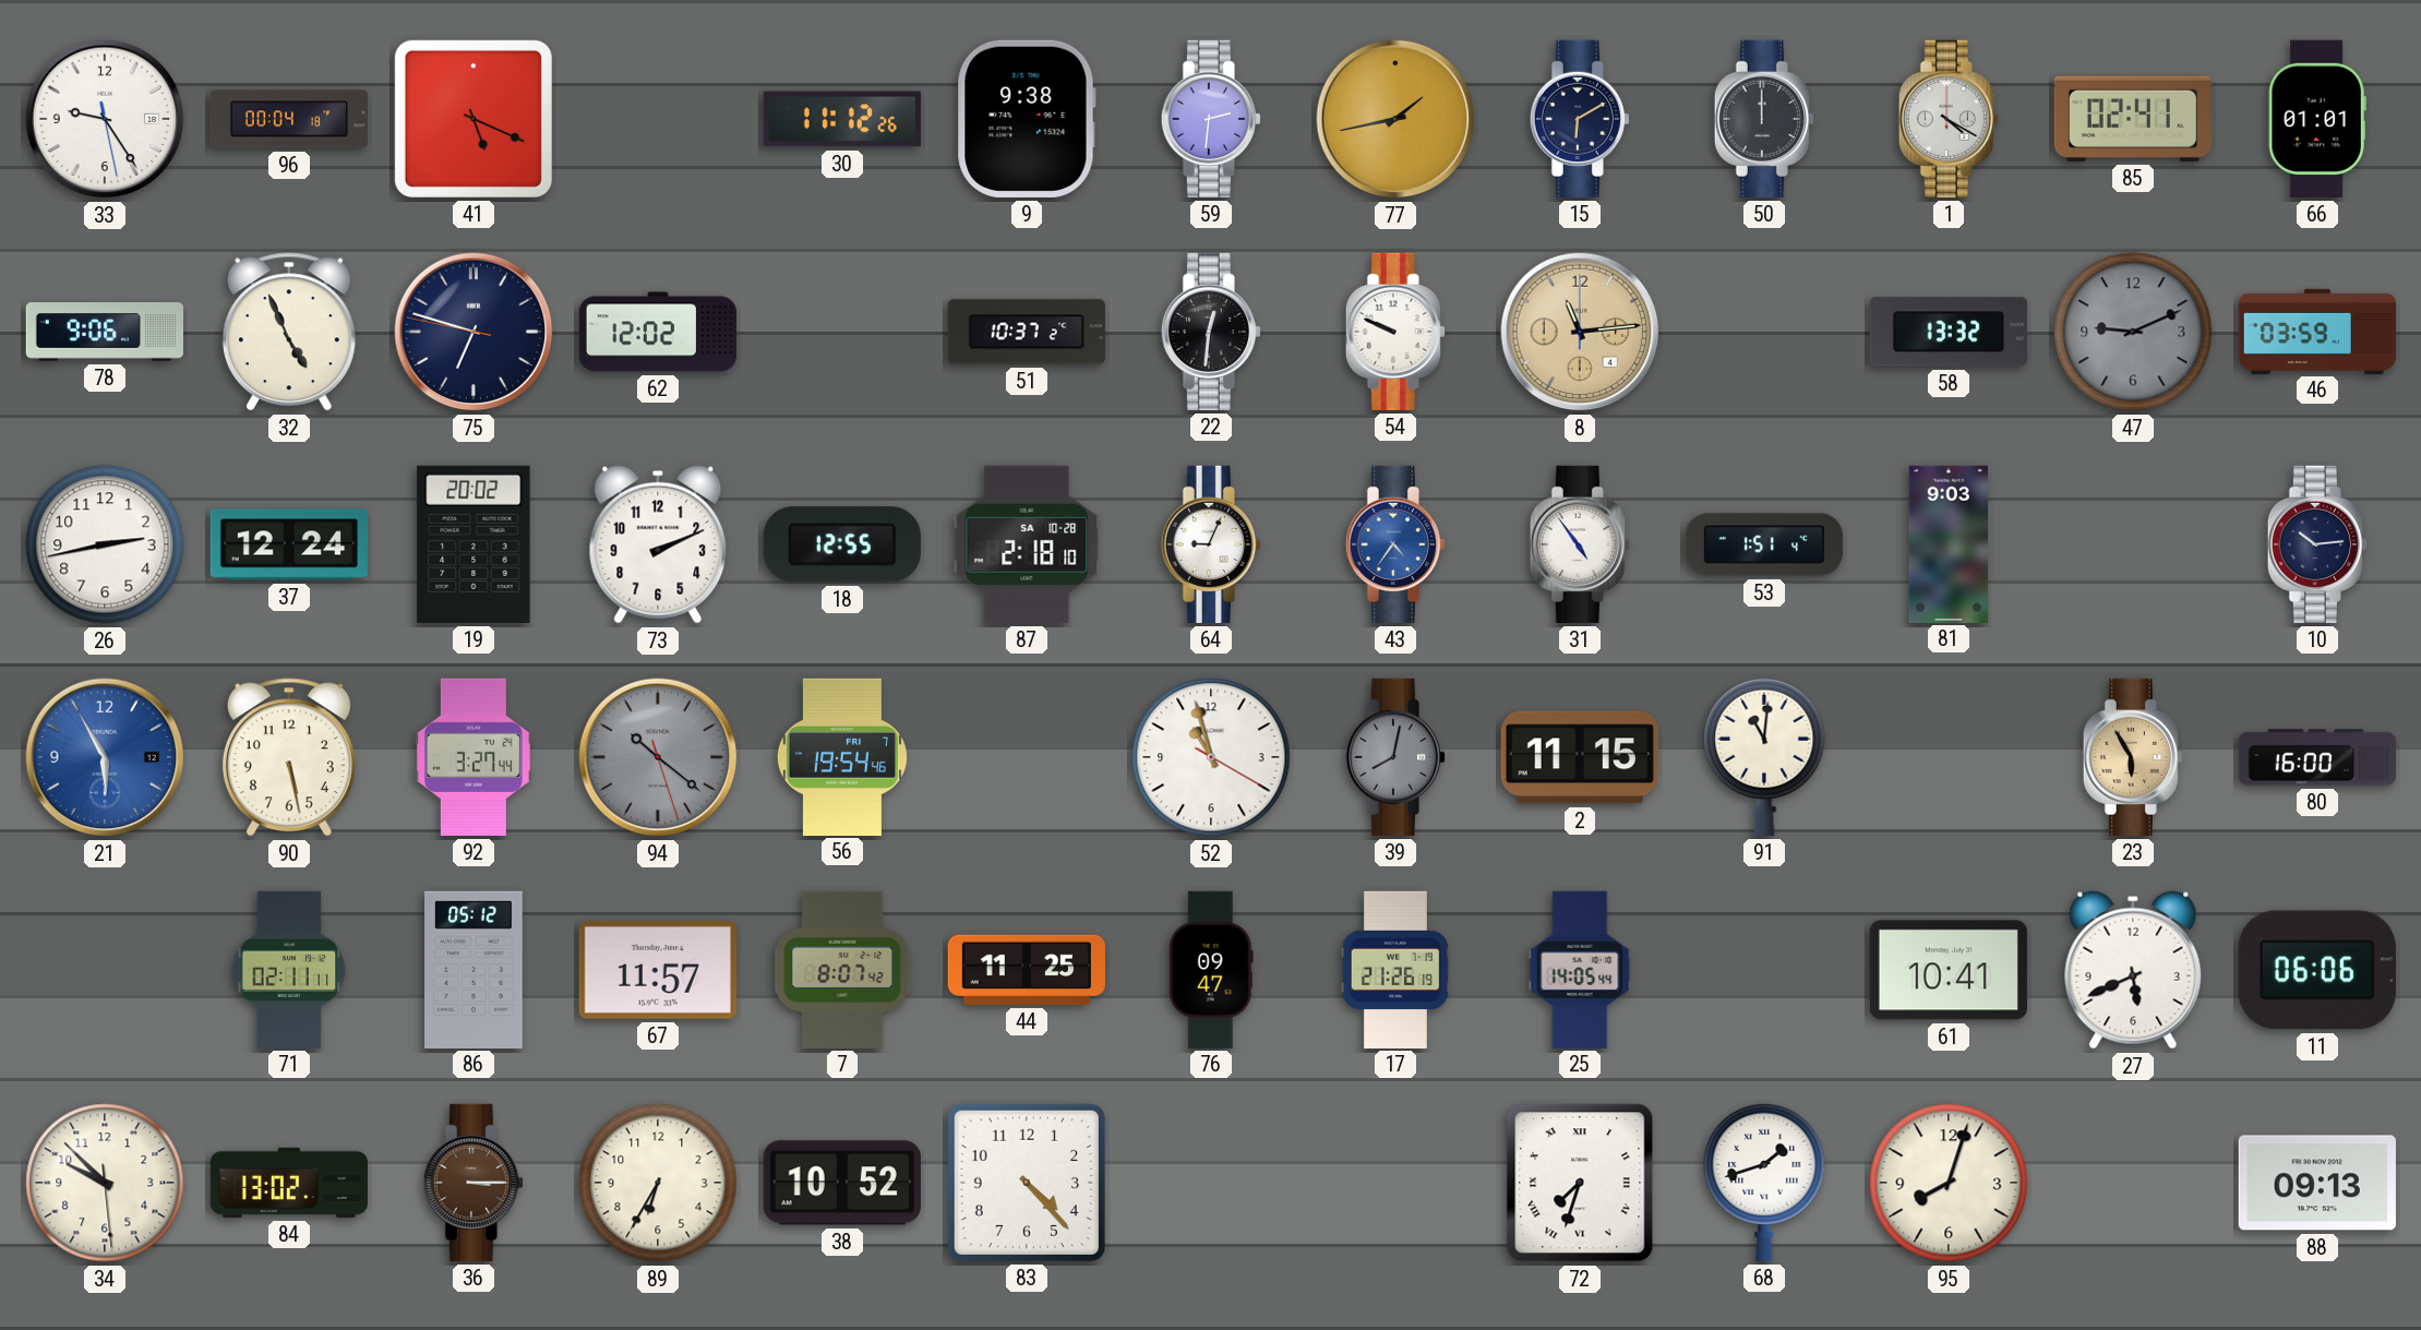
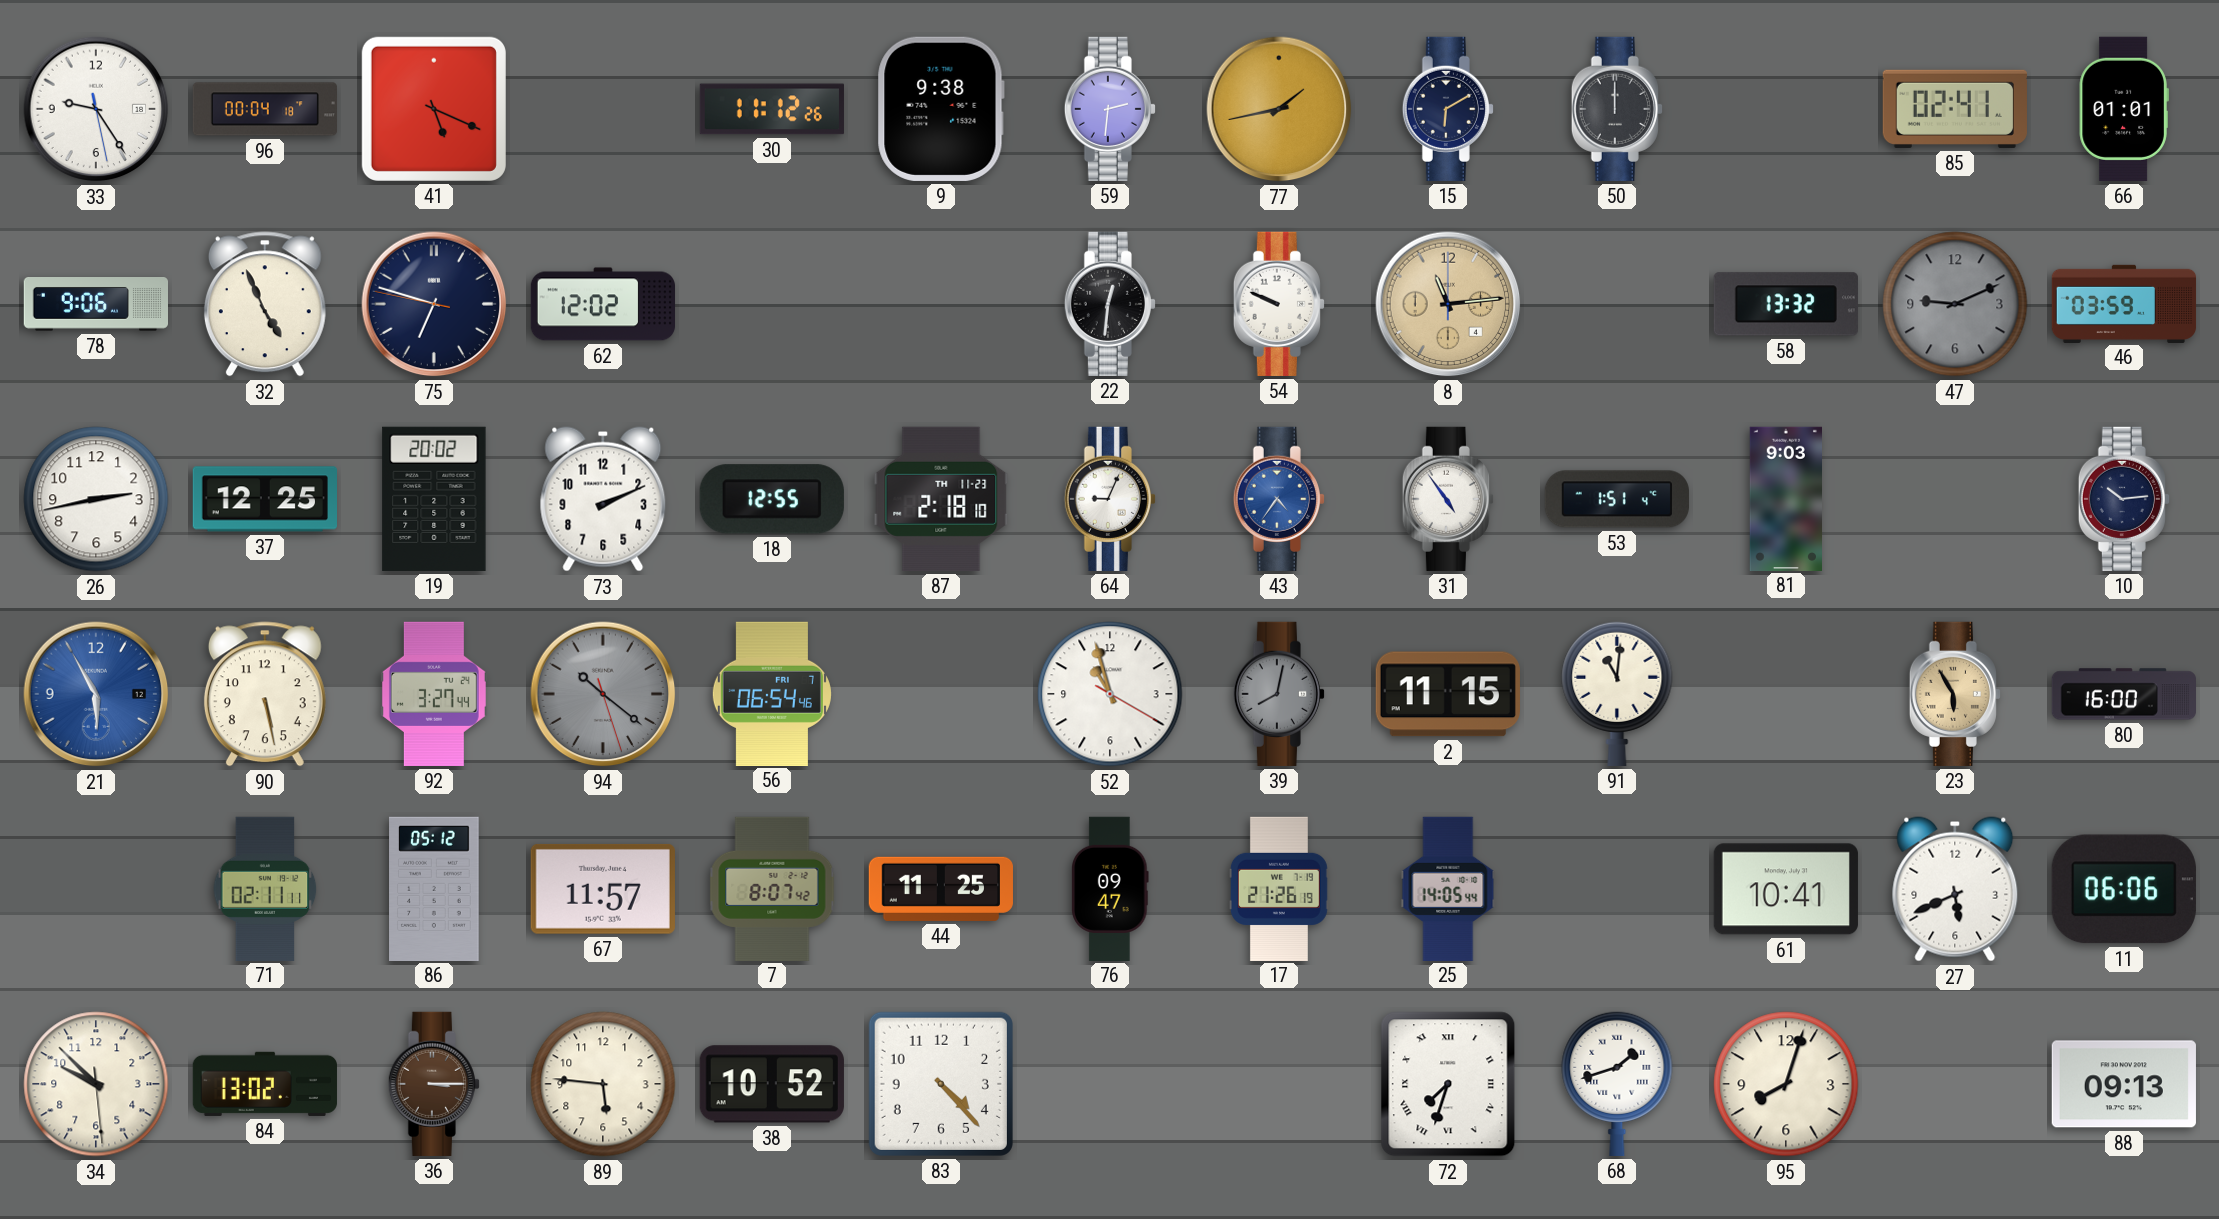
1: 4:20 -> none (1949, 119)
51: 10:37 -> none (1027, 332)
37: 12:24 -> 12:25 (264, 499)
87 date: SA 10-28 -> TH 11-23 (941, 499)
56: 19:54 -> 06:54 (772, 693)
89: 6:35 -> 5:46 (603, 1084)
